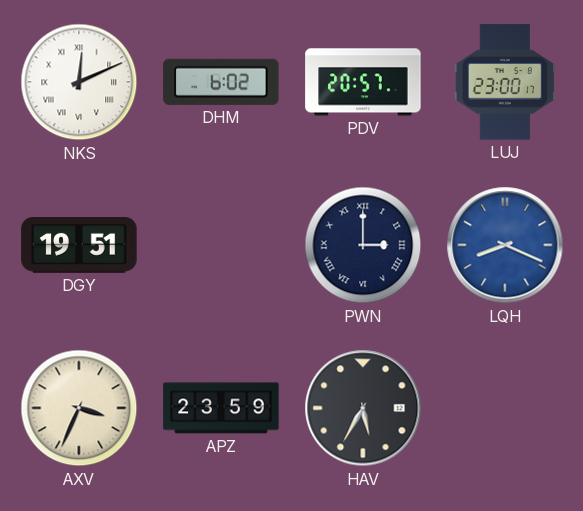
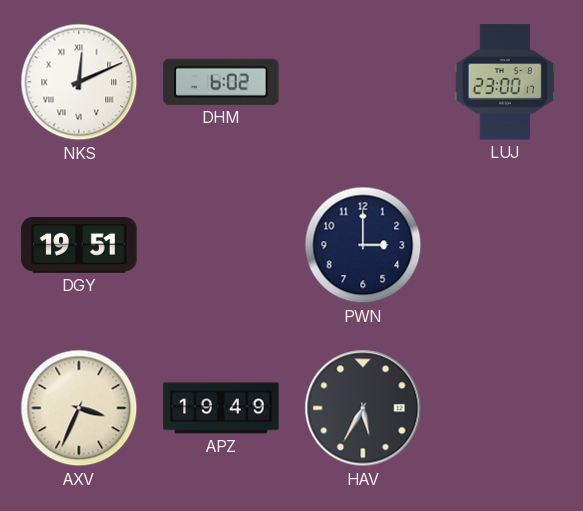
PDV: 20:57 -> none (363, 82)
PWN numerals: Roman -> Arabic (363, 245)
LQH: 8:19 -> none (505, 245)
APZ: 23:59 -> 19:49 (221, 408)
